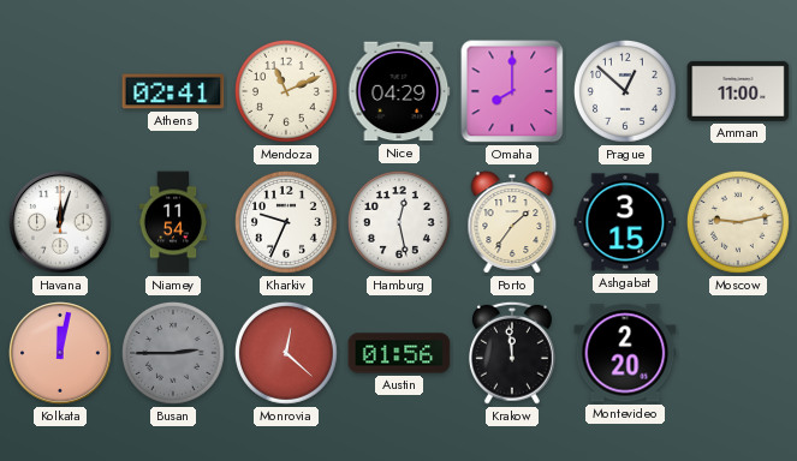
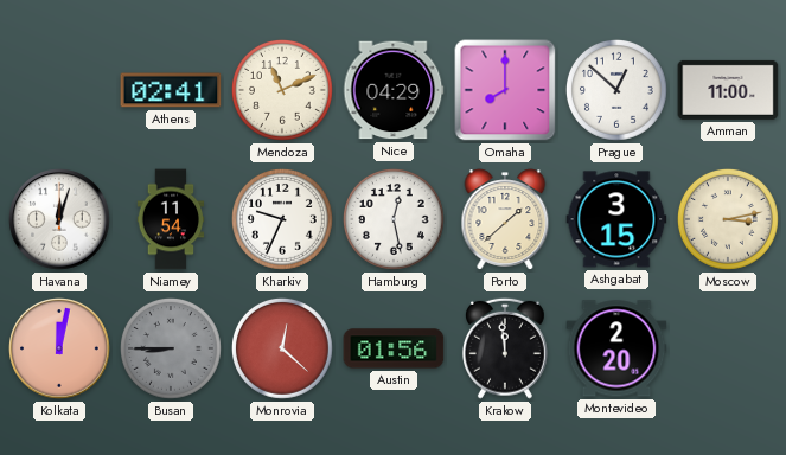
Porto: 1:36 -> 1:38 (505, 219)
Moscow: 9:13 -> 3:13 (728, 219)
Busan: 2:45 -> 8:45 (171, 348)
